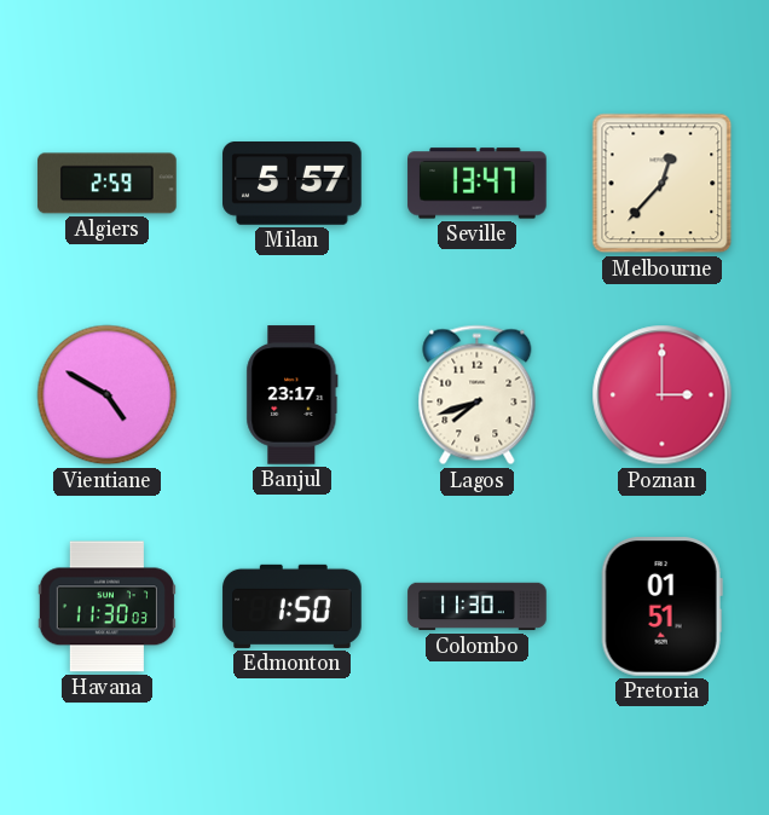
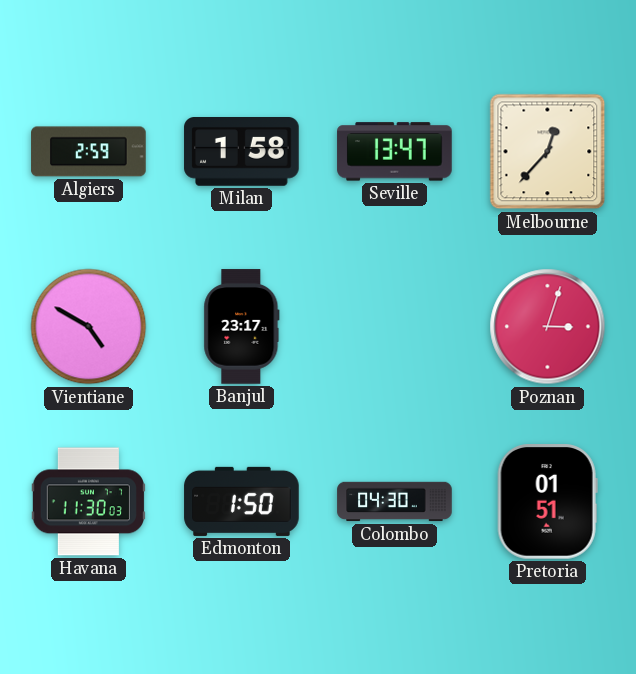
Milan: 5:57 -> 1:58 (242, 152)
Lagos: 7:42 -> none (478, 395)
Poznan: 3:00 -> 3:03 (548, 327)
Colombo: 11:30 -> 04:30 (395, 502)
